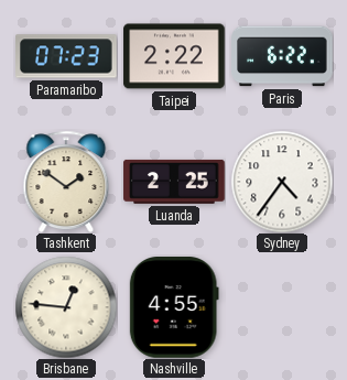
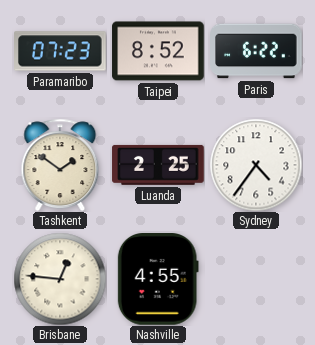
Taipei: 2:22 -> 8:52 (158, 51)
